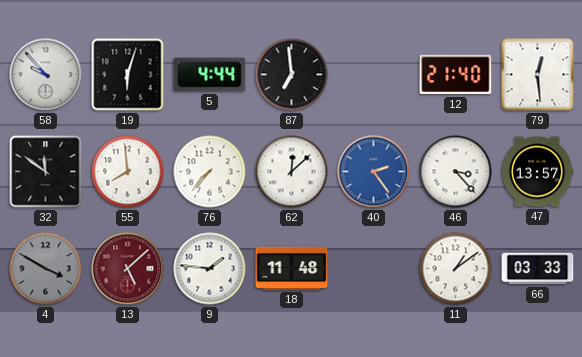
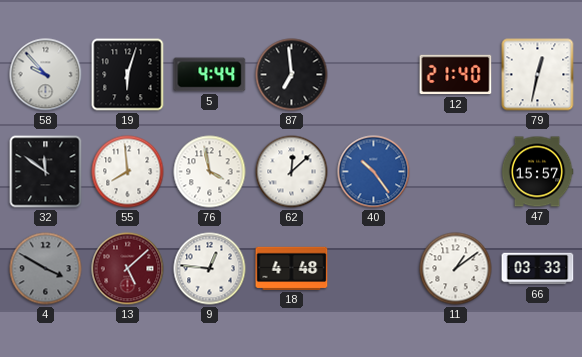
79: 12:29 -> 12:32 (538, 75)
76: 7:37 -> 3:58 (210, 172)
40: 2:24 -> 10:24 (374, 172)
46: 3:23 -> none (456, 172)
47: 13:57 -> 15:57 (537, 172)
9: 1:46 -> 12:46 (210, 269)
18: 11:48 -> 4:48 (292, 268)
